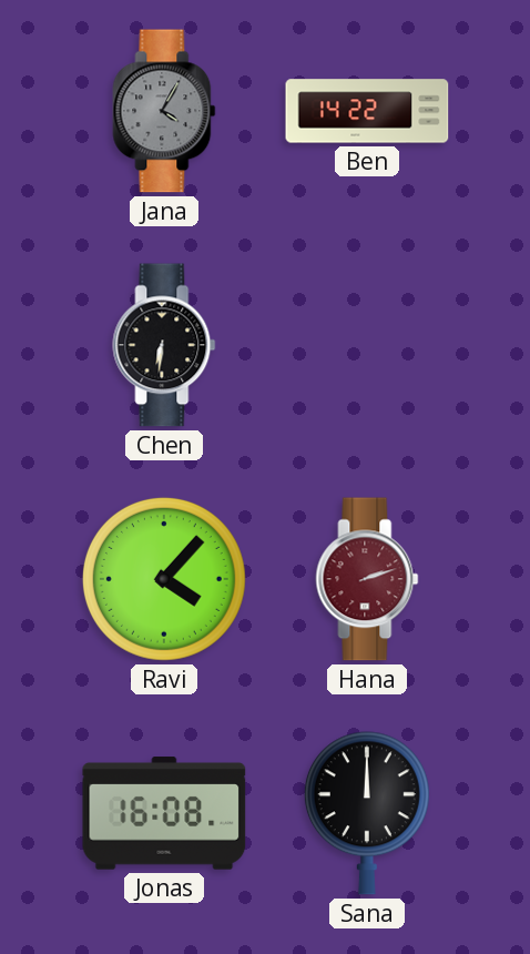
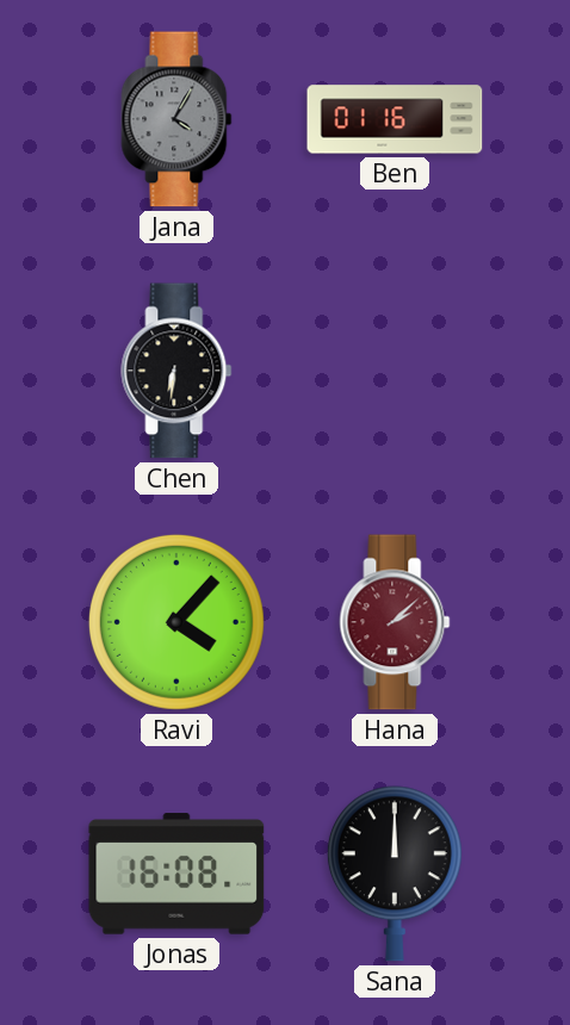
Ben: 14:22 -> 01:16 (395, 119)
Hana: 2:12 -> 2:08 (395, 622)
